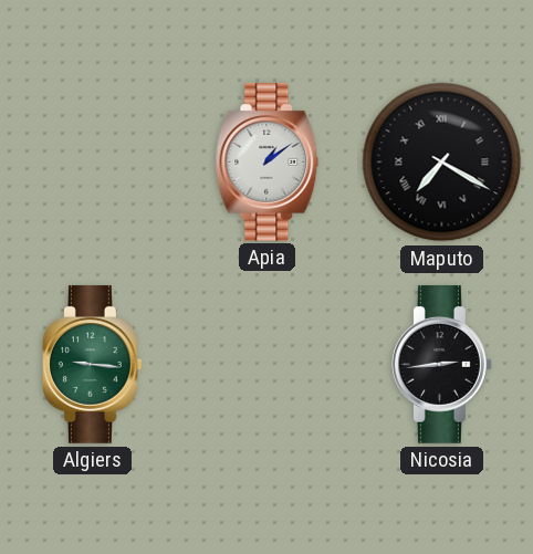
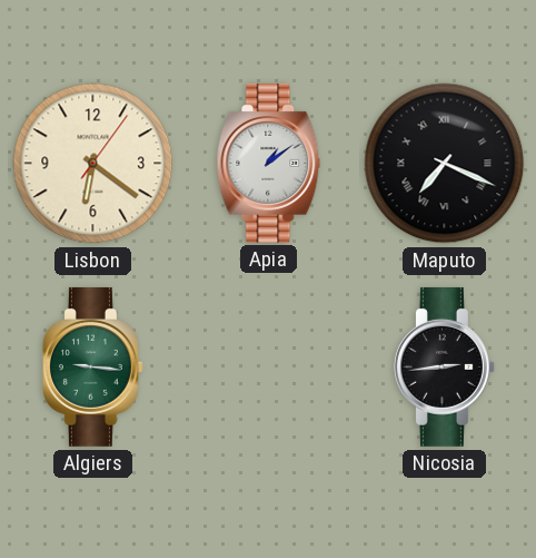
Lisbon: none -> 6:21 (93, 164)
Maputo: 7:20 -> 7:19 (445, 164)
